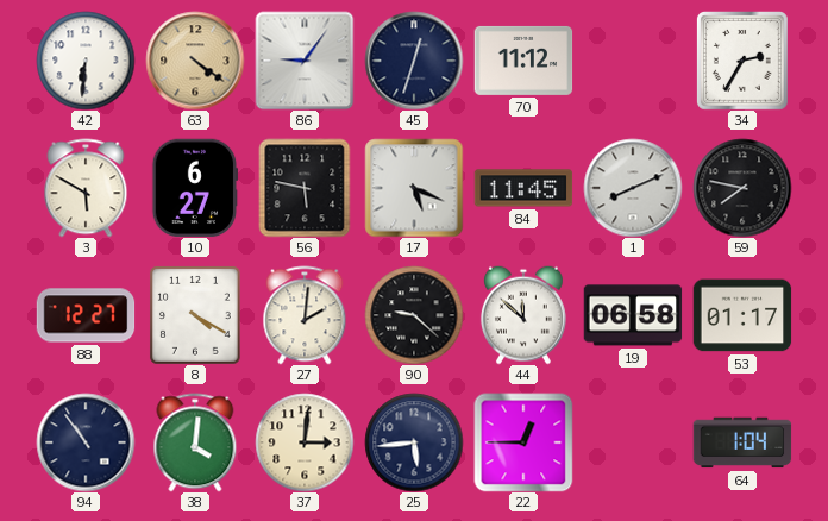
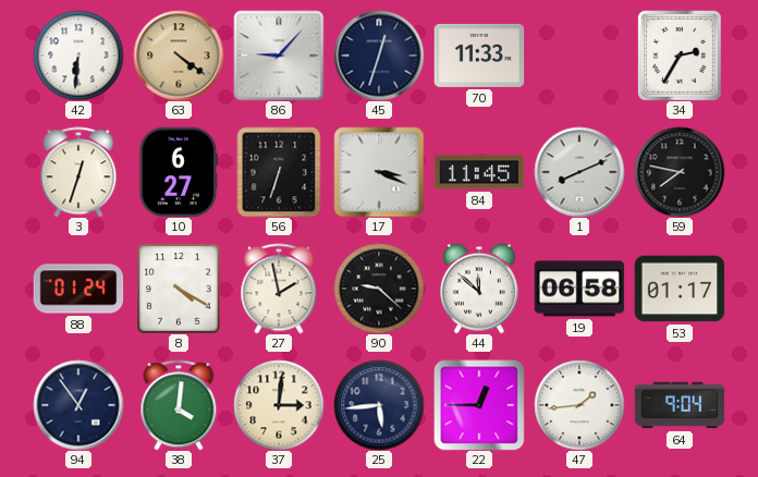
86: 9:06 -> 9:07 (279, 56)
70: 11:12 -> 11:33 (479, 56)
3: 5:50 -> 12:33 (78, 172)
56: 5:47 -> 6:33 (279, 172)
17: 5:19 -> 3:19 (379, 172)
88: 12:27 -> 01:24 (78, 289)
27: 2:01 -> 1:58 (279, 289)
94: 10:54 -> 12:54 (78, 405)
47: none -> 1:44 (579, 405)
64: 1:04 -> 9:04 (680, 405)
